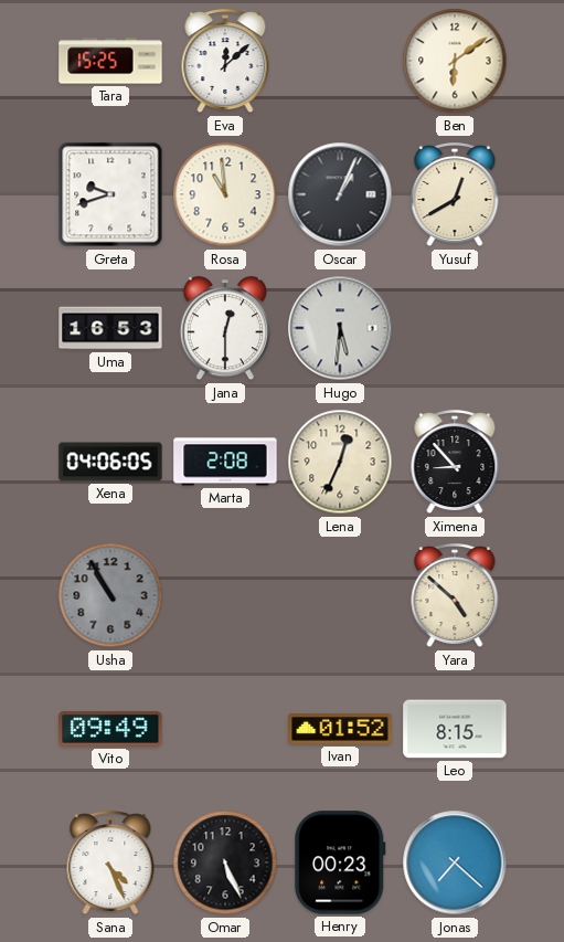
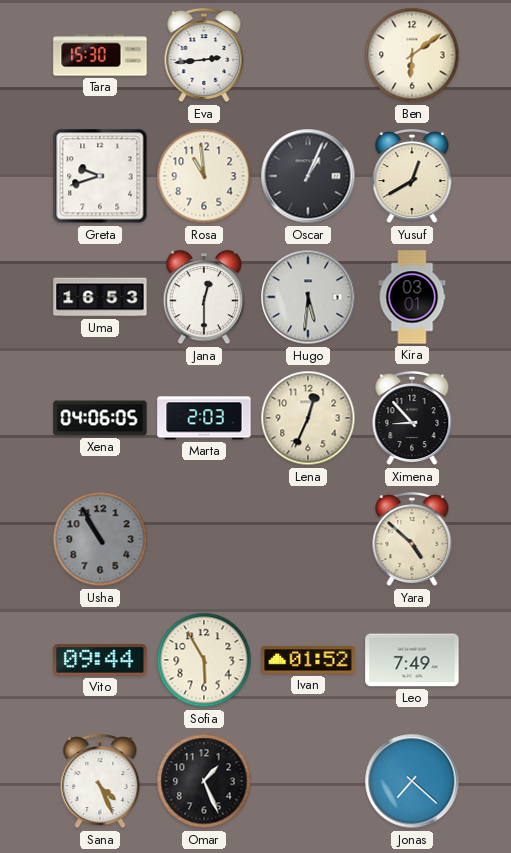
Tara: 15:25 -> 15:30 (100, 55)
Eva: 12:08 -> 2:44 (204, 56)
Kira: none -> 03:01 (412, 297)
Marta: 2:08 -> 2:03 (204, 418)
Vito: 09:49 -> 09:44 (100, 660)
Sofia: none -> 5:55 (204, 660)
Leo: 8:15 -> 7:49 (412, 660)
Omar: 5:26 -> 1:26 (204, 781)
Henry: 00:23 -> none (340, 862)
